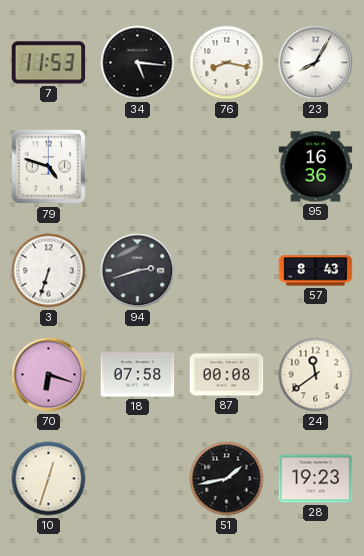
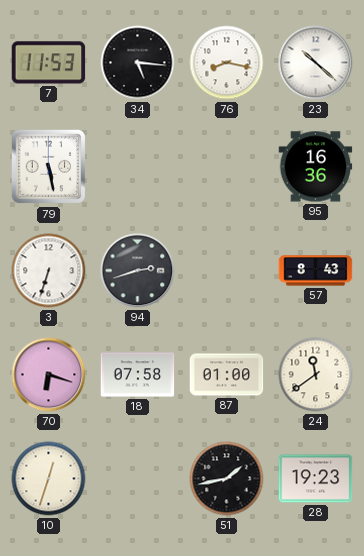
23: 8:05 -> 10:22 (316, 63)
79: 4:48 -> 5:28 (49, 167)
87: 00:08 -> 01:00 (227, 375)
